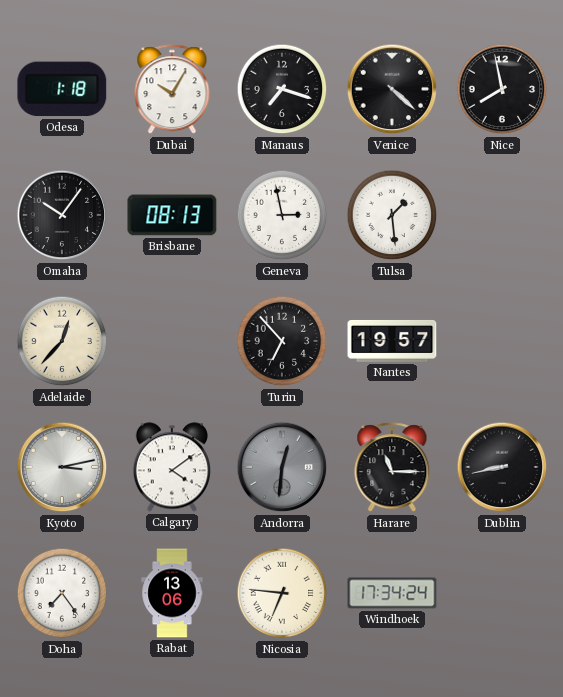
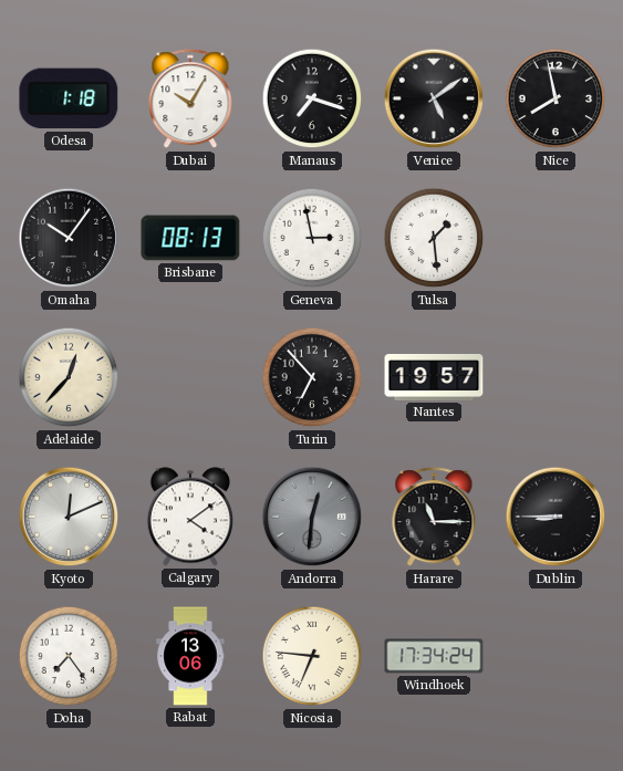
Venice: 4:22 -> 5:09 (434, 98)
Kyoto: 3:13 -> 12:11 (69, 517)
Dublin: 8:43 -> 8:45 (555, 517)
